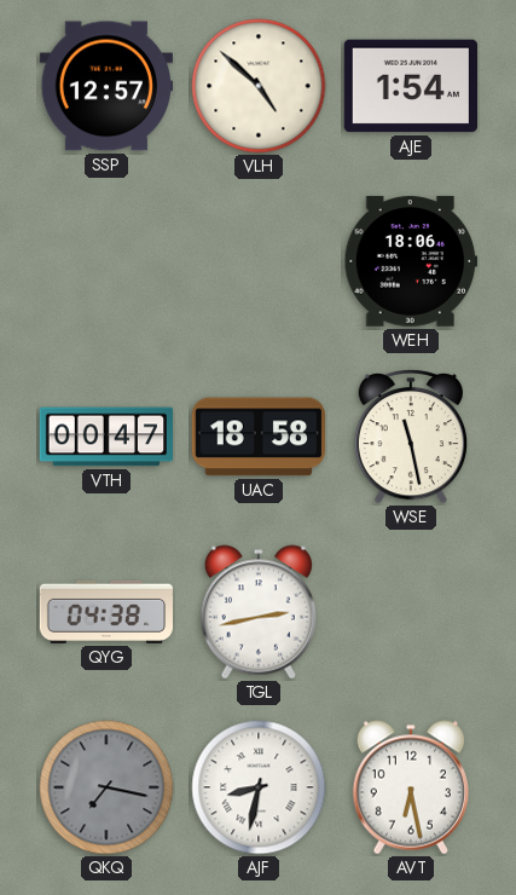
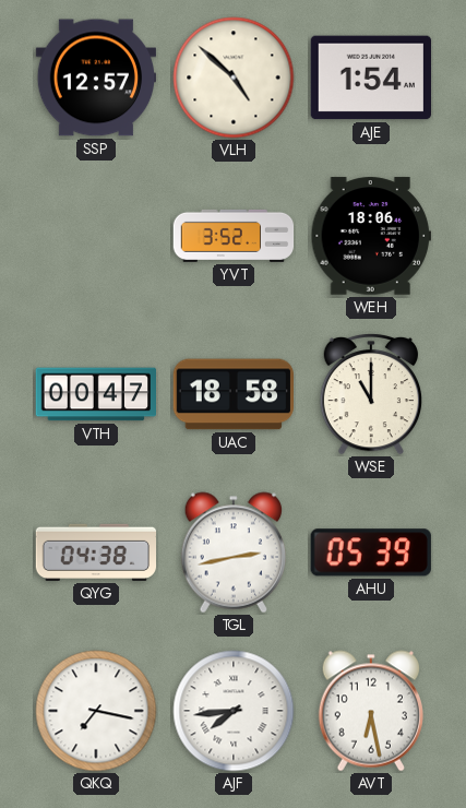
YVT: none -> 3:52 (234, 236)
WSE: 11:28 -> 11:00 (370, 394)
AHU: none -> 05:39 (371, 552)
QKQ dial: grey -> white (96, 711)
AJF: 8:32 -> 7:44 (234, 711)
